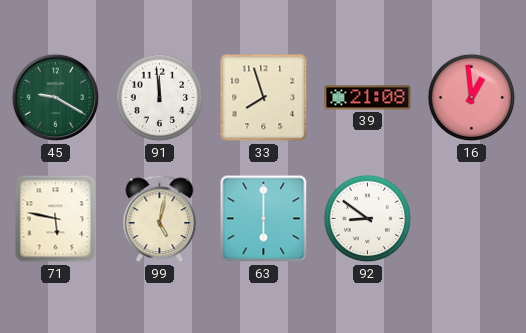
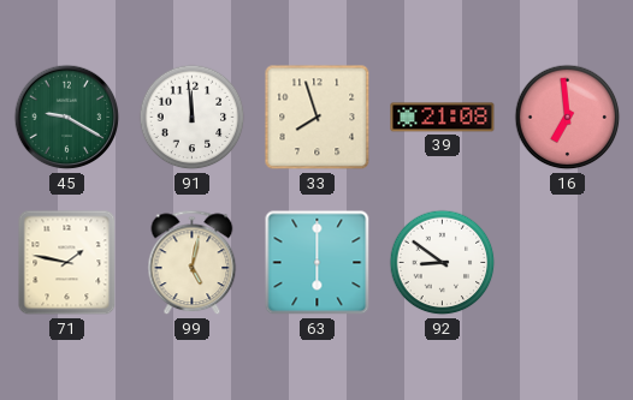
16: 12:59 -> 6:59 (568, 118)
71: 5:47 -> 1:47 (67, 263)
